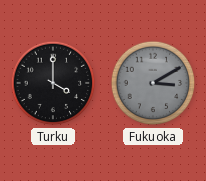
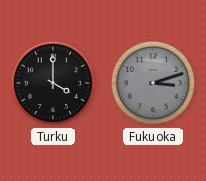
Fukuoka: 3:10 -> 3:12 (153, 83)
